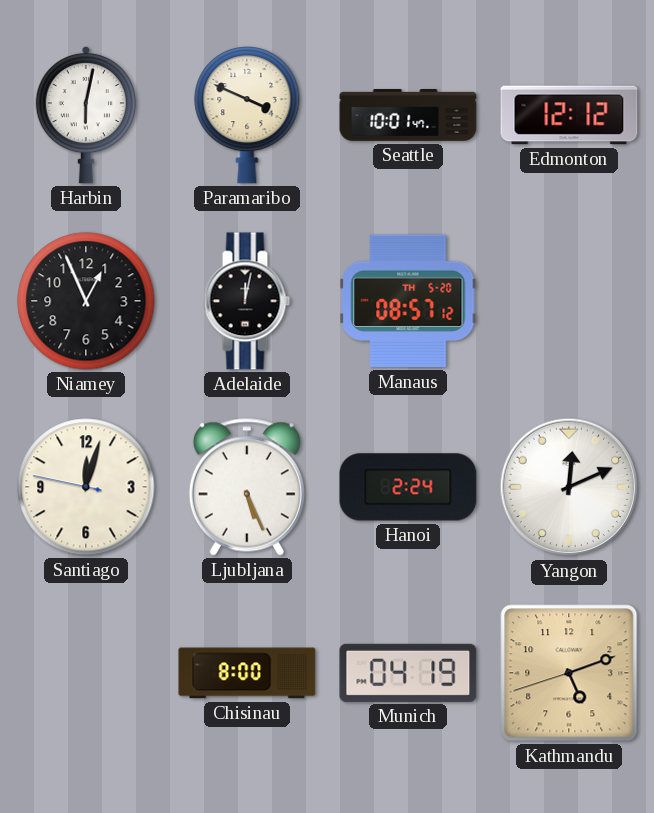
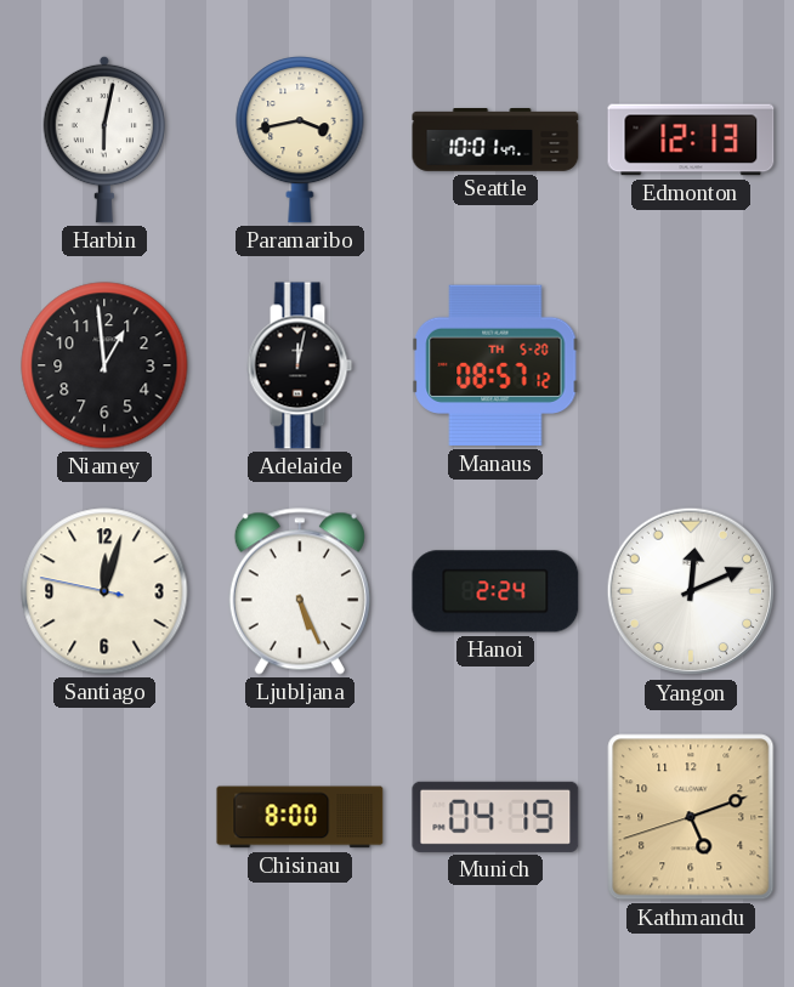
Paramaribo: 3:49 -> 3:43 (300, 140)
Edmonton: 12:12 -> 12:13 (691, 140)
Niamey: 12:56 -> 12:59 (104, 365)
